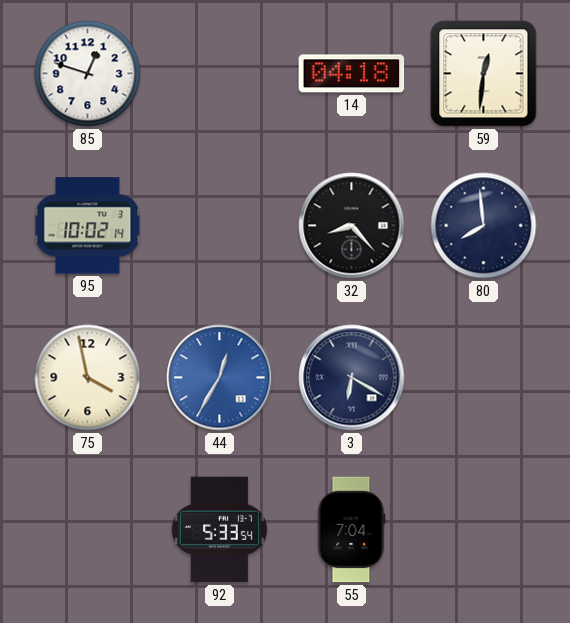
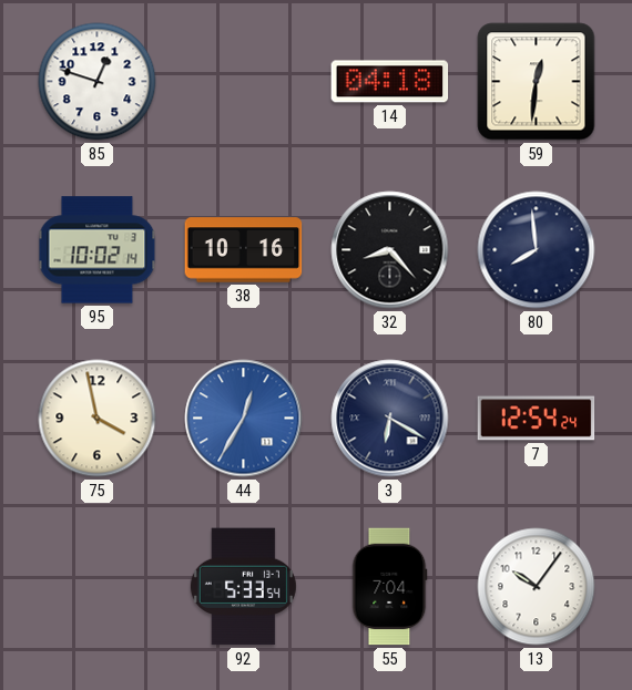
38: none -> 10:16 (244, 250)
7: none -> 12:54 (537, 419)
13: none -> 10:06 (537, 587)
